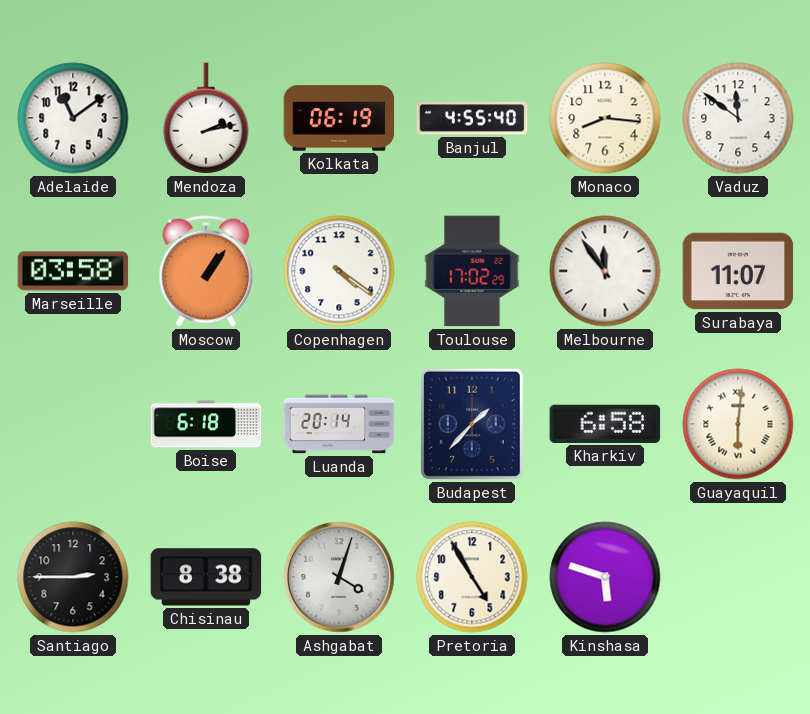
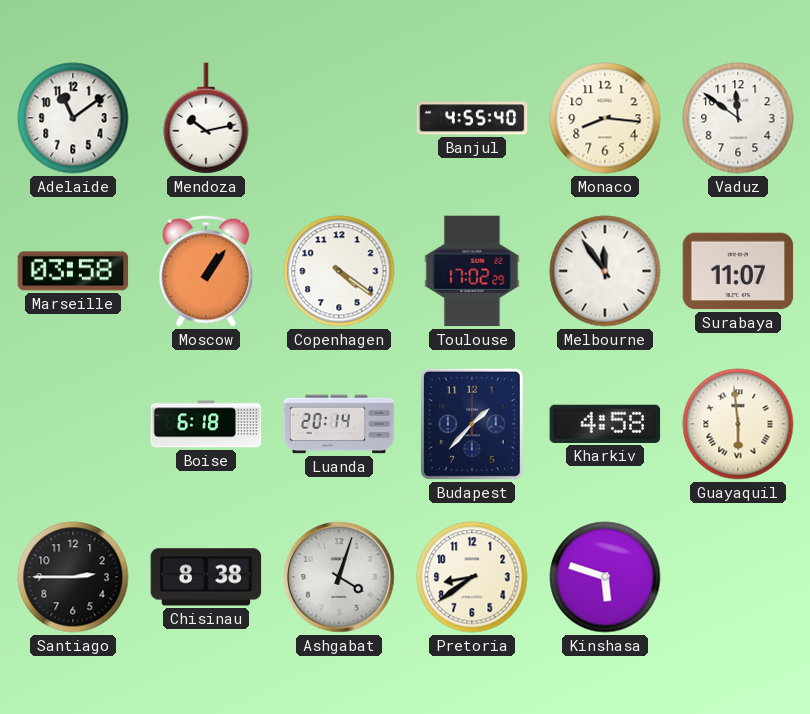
Mendoza: 2:13 -> 10:13 (206, 118)
Kolkata: 06:19 -> none (339, 118)
Kharkiv: 6:58 -> 4:58 (605, 424)
Guayaquil: 6:01 -> 5:59 (738, 424)
Pretoria: 4:55 -> 8:39 (472, 577)
